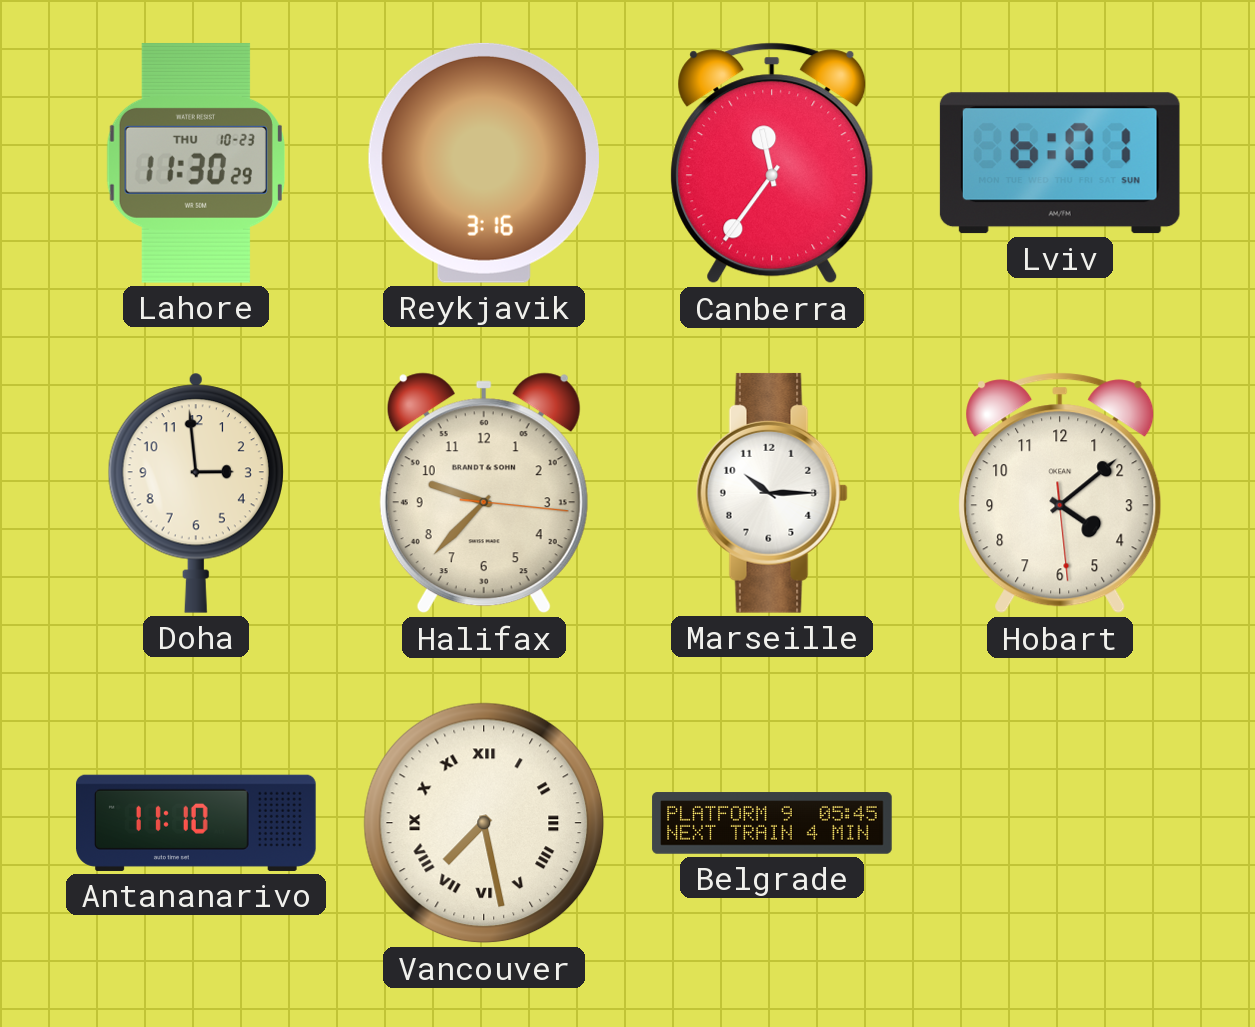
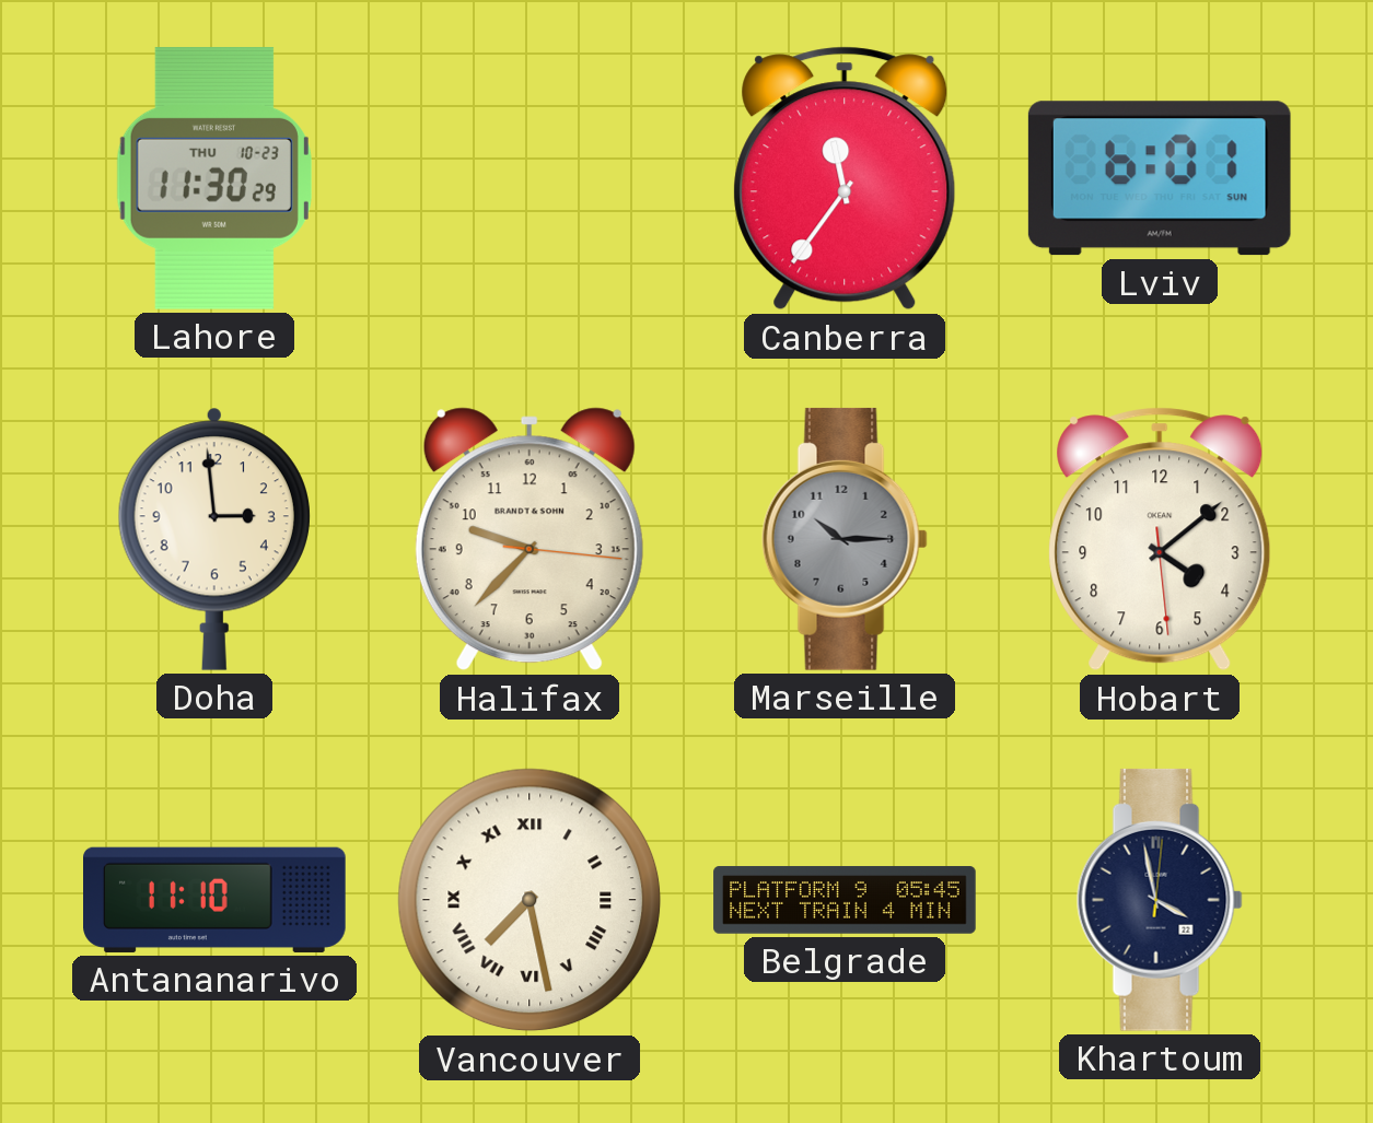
Reykjavik: 3:16 -> none (484, 163)
Marseille dial: white -> grey (845, 539)
Khartoum: none -> 3:58 (1160, 900)
